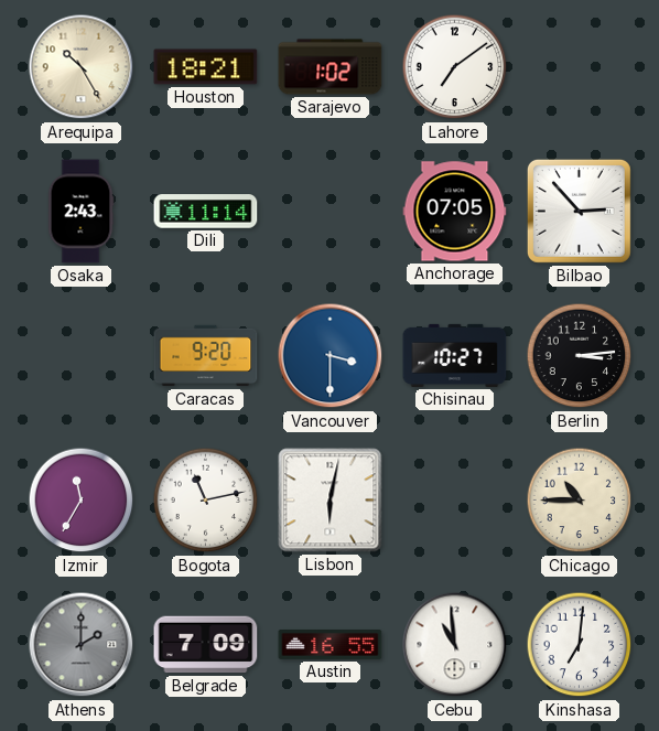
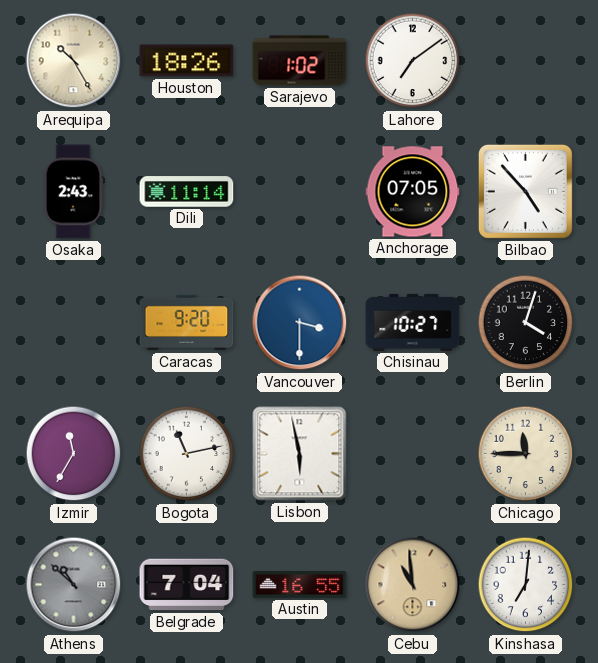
Houston: 18:21 -> 18:26 (187, 61)
Bilbao: 2:53 -> 4:53 (525, 191)
Berlin: 3:14 -> 4:03 (526, 323)
Lisbon: 6:02 -> 5:58 (300, 454)
Chicago: 10:45 -> 11:45 (526, 454)
Athens: 2:00 -> 10:52 (74, 585)
Belgrade: 7:09 -> 7:04 (187, 585)
Cebu dial: white -> champagne (413, 585)
